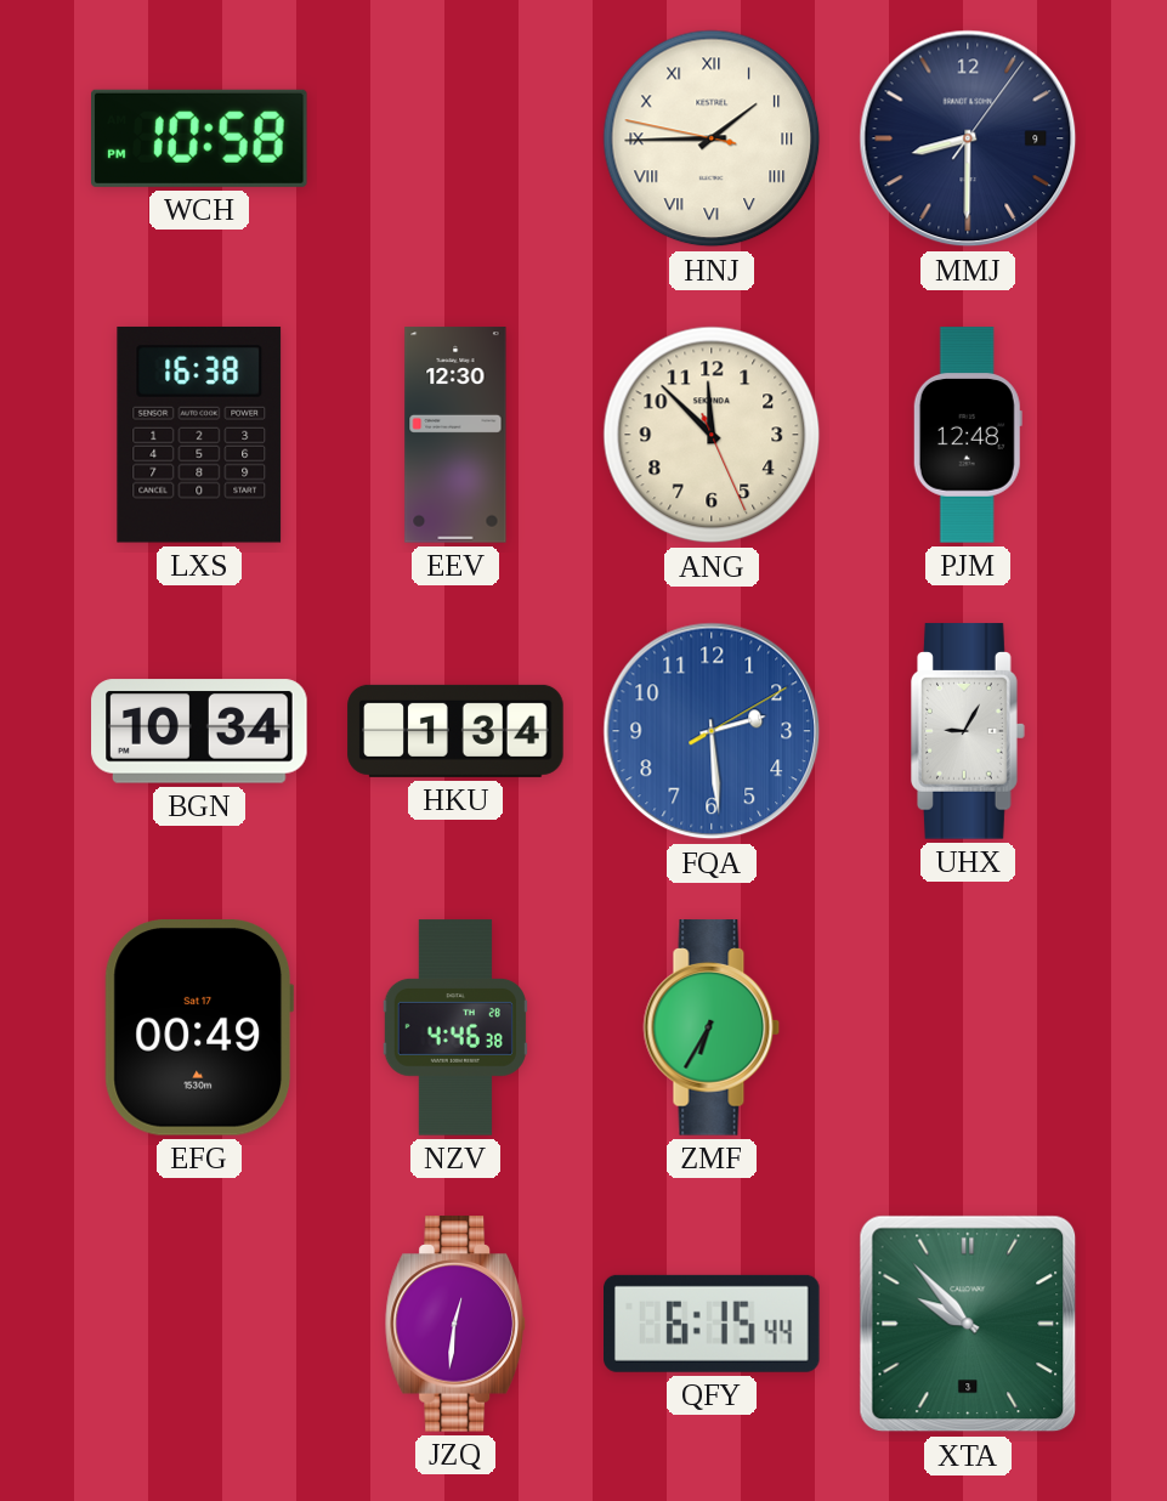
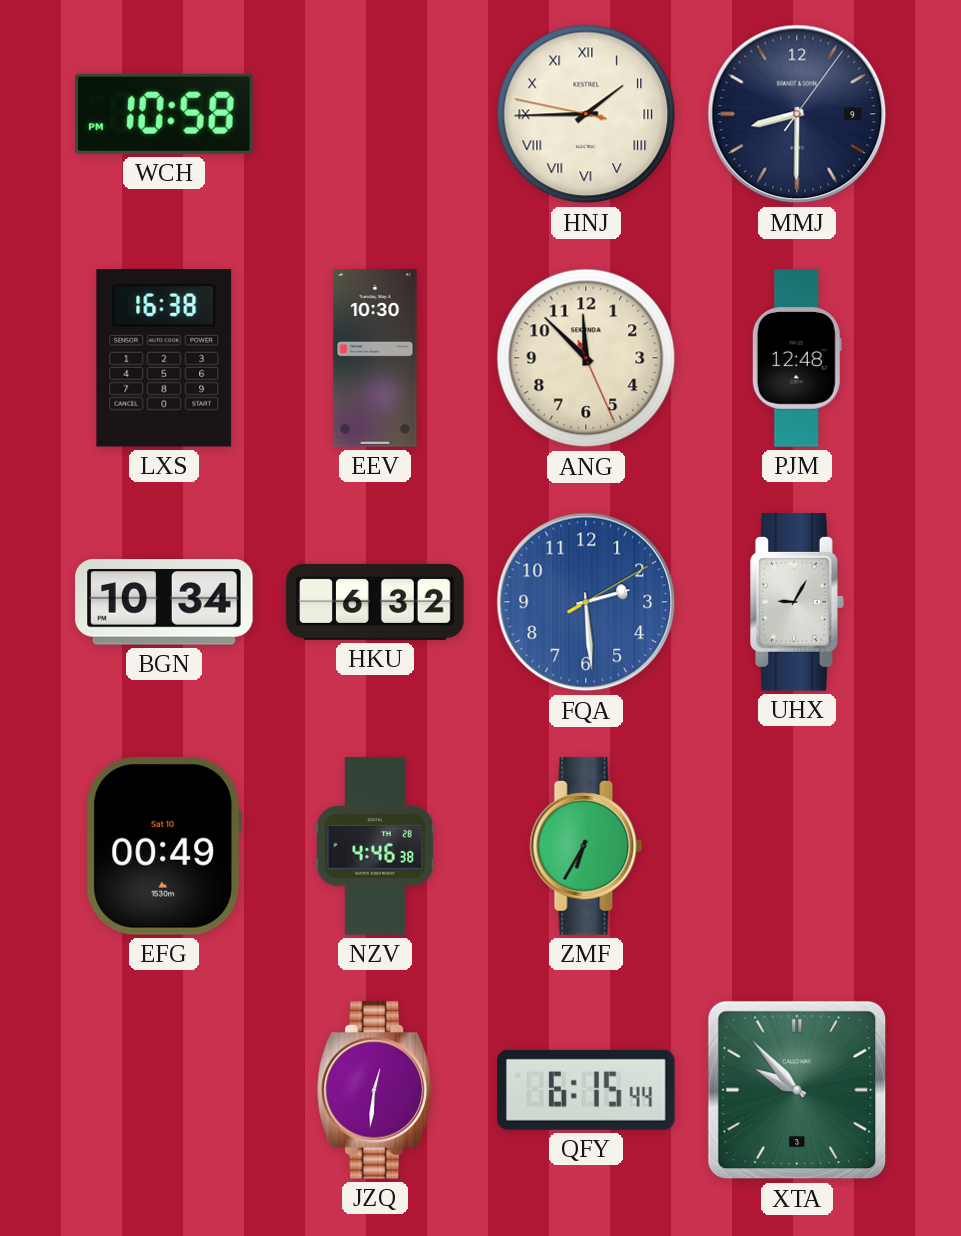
EEV: 12:30 -> 10:30 (375, 358)
HKU: 1:34 -> 6:32 (375, 602)
EFG date: Sat 17 -> Sat 10 (164, 847)
